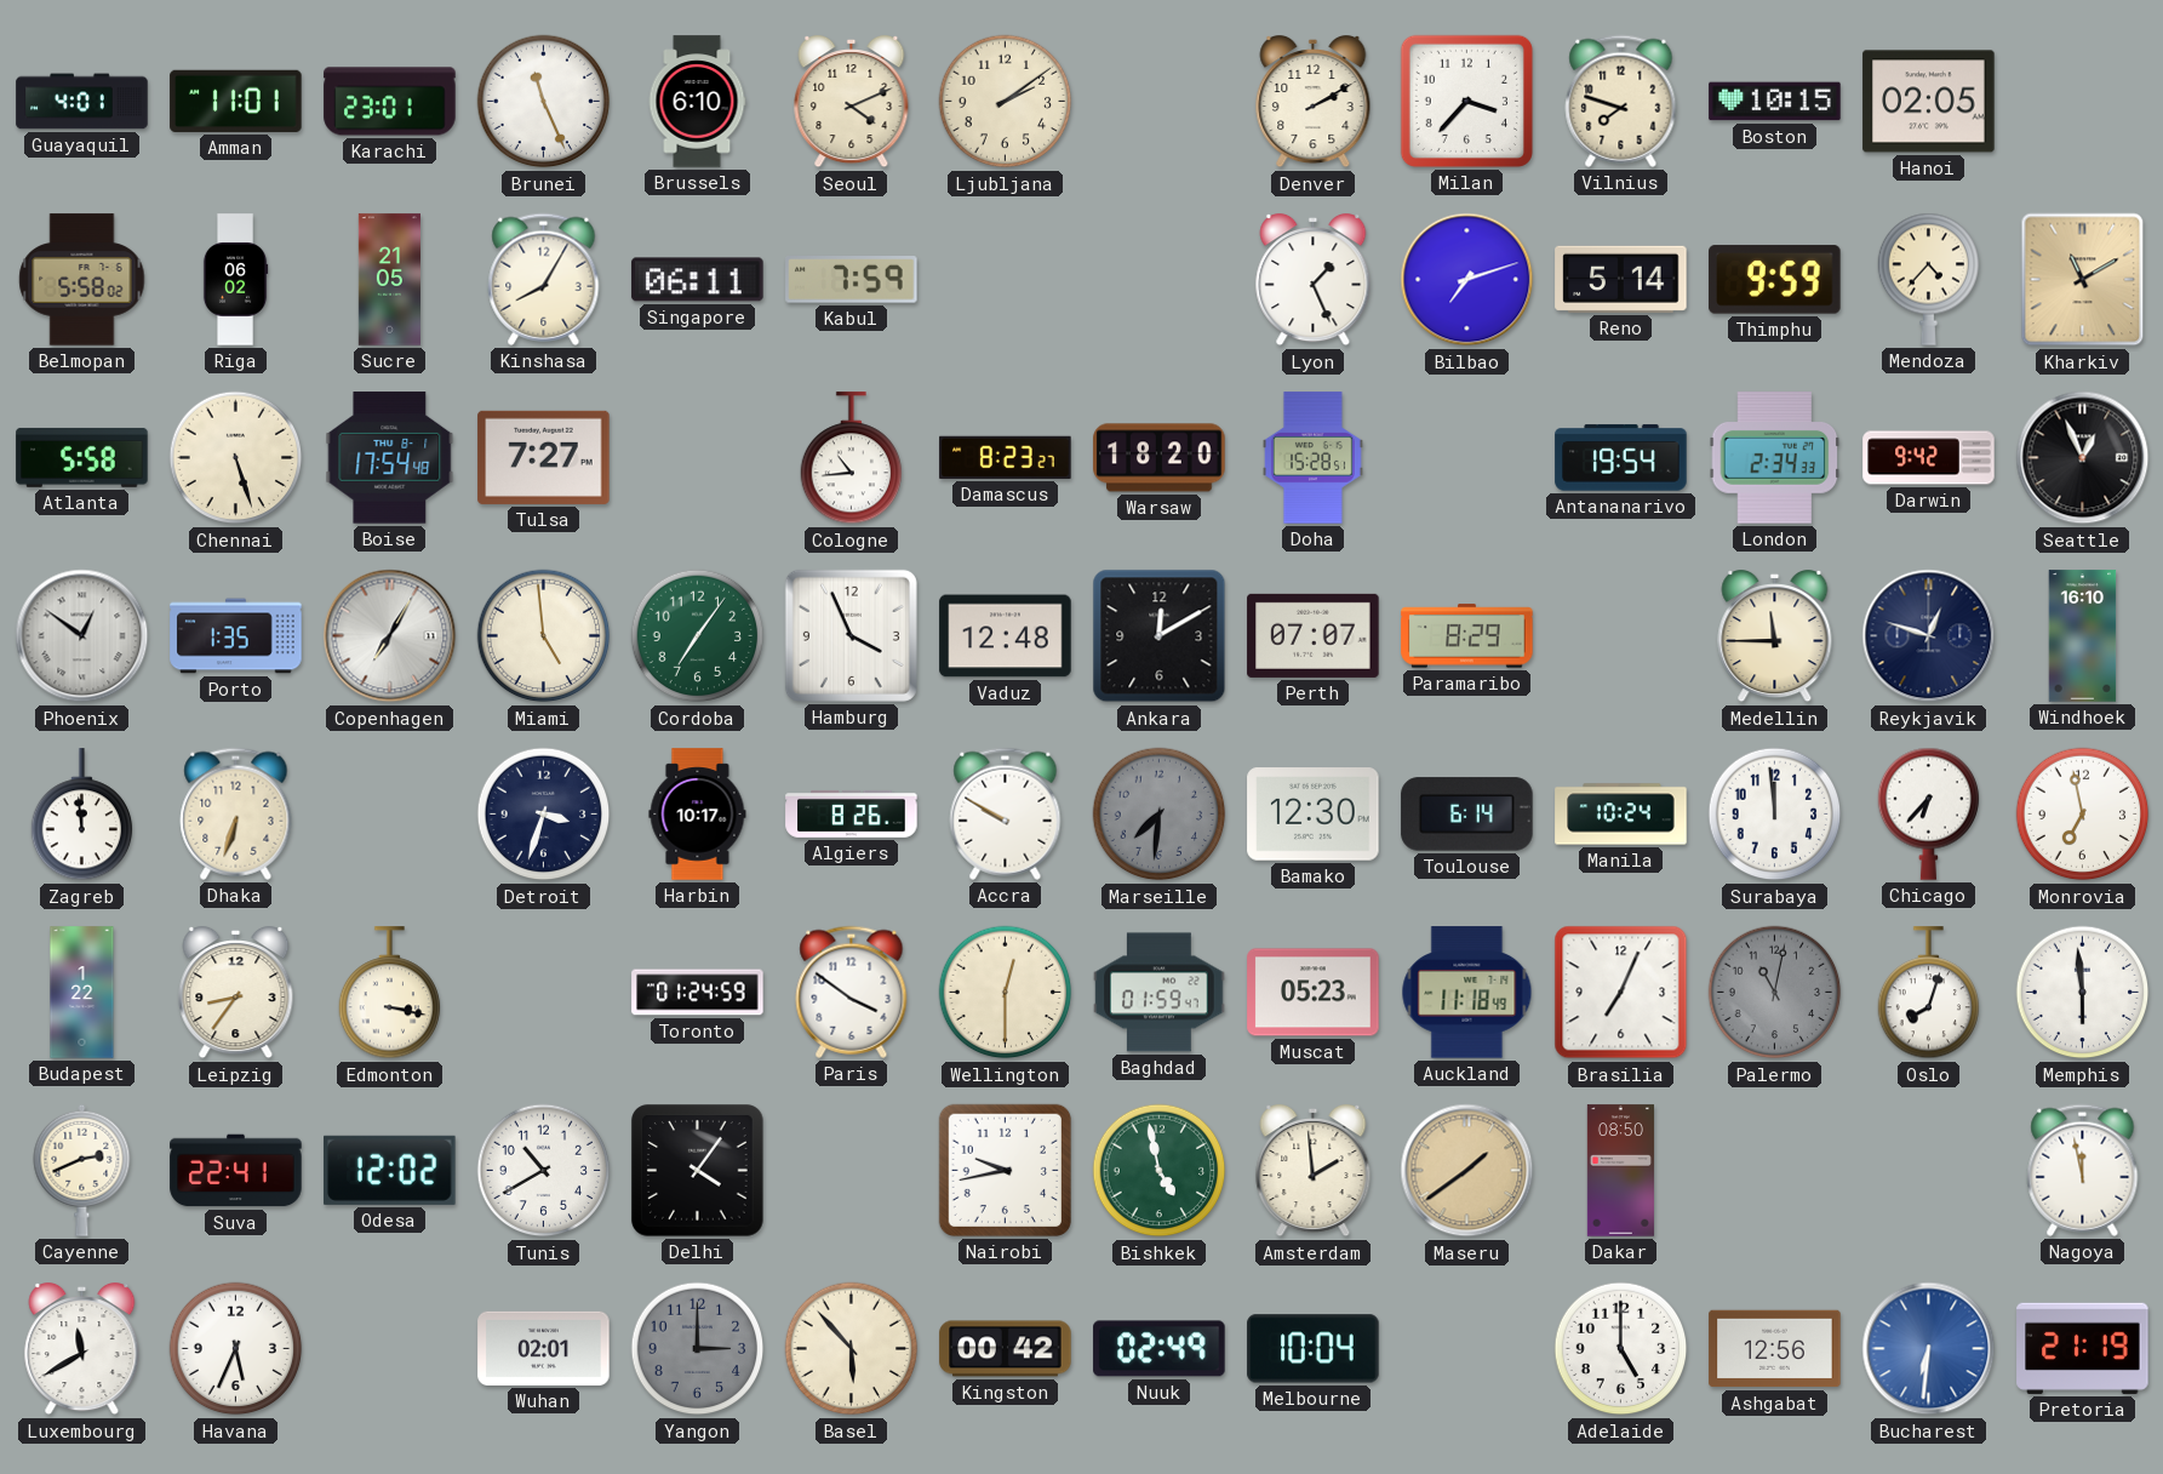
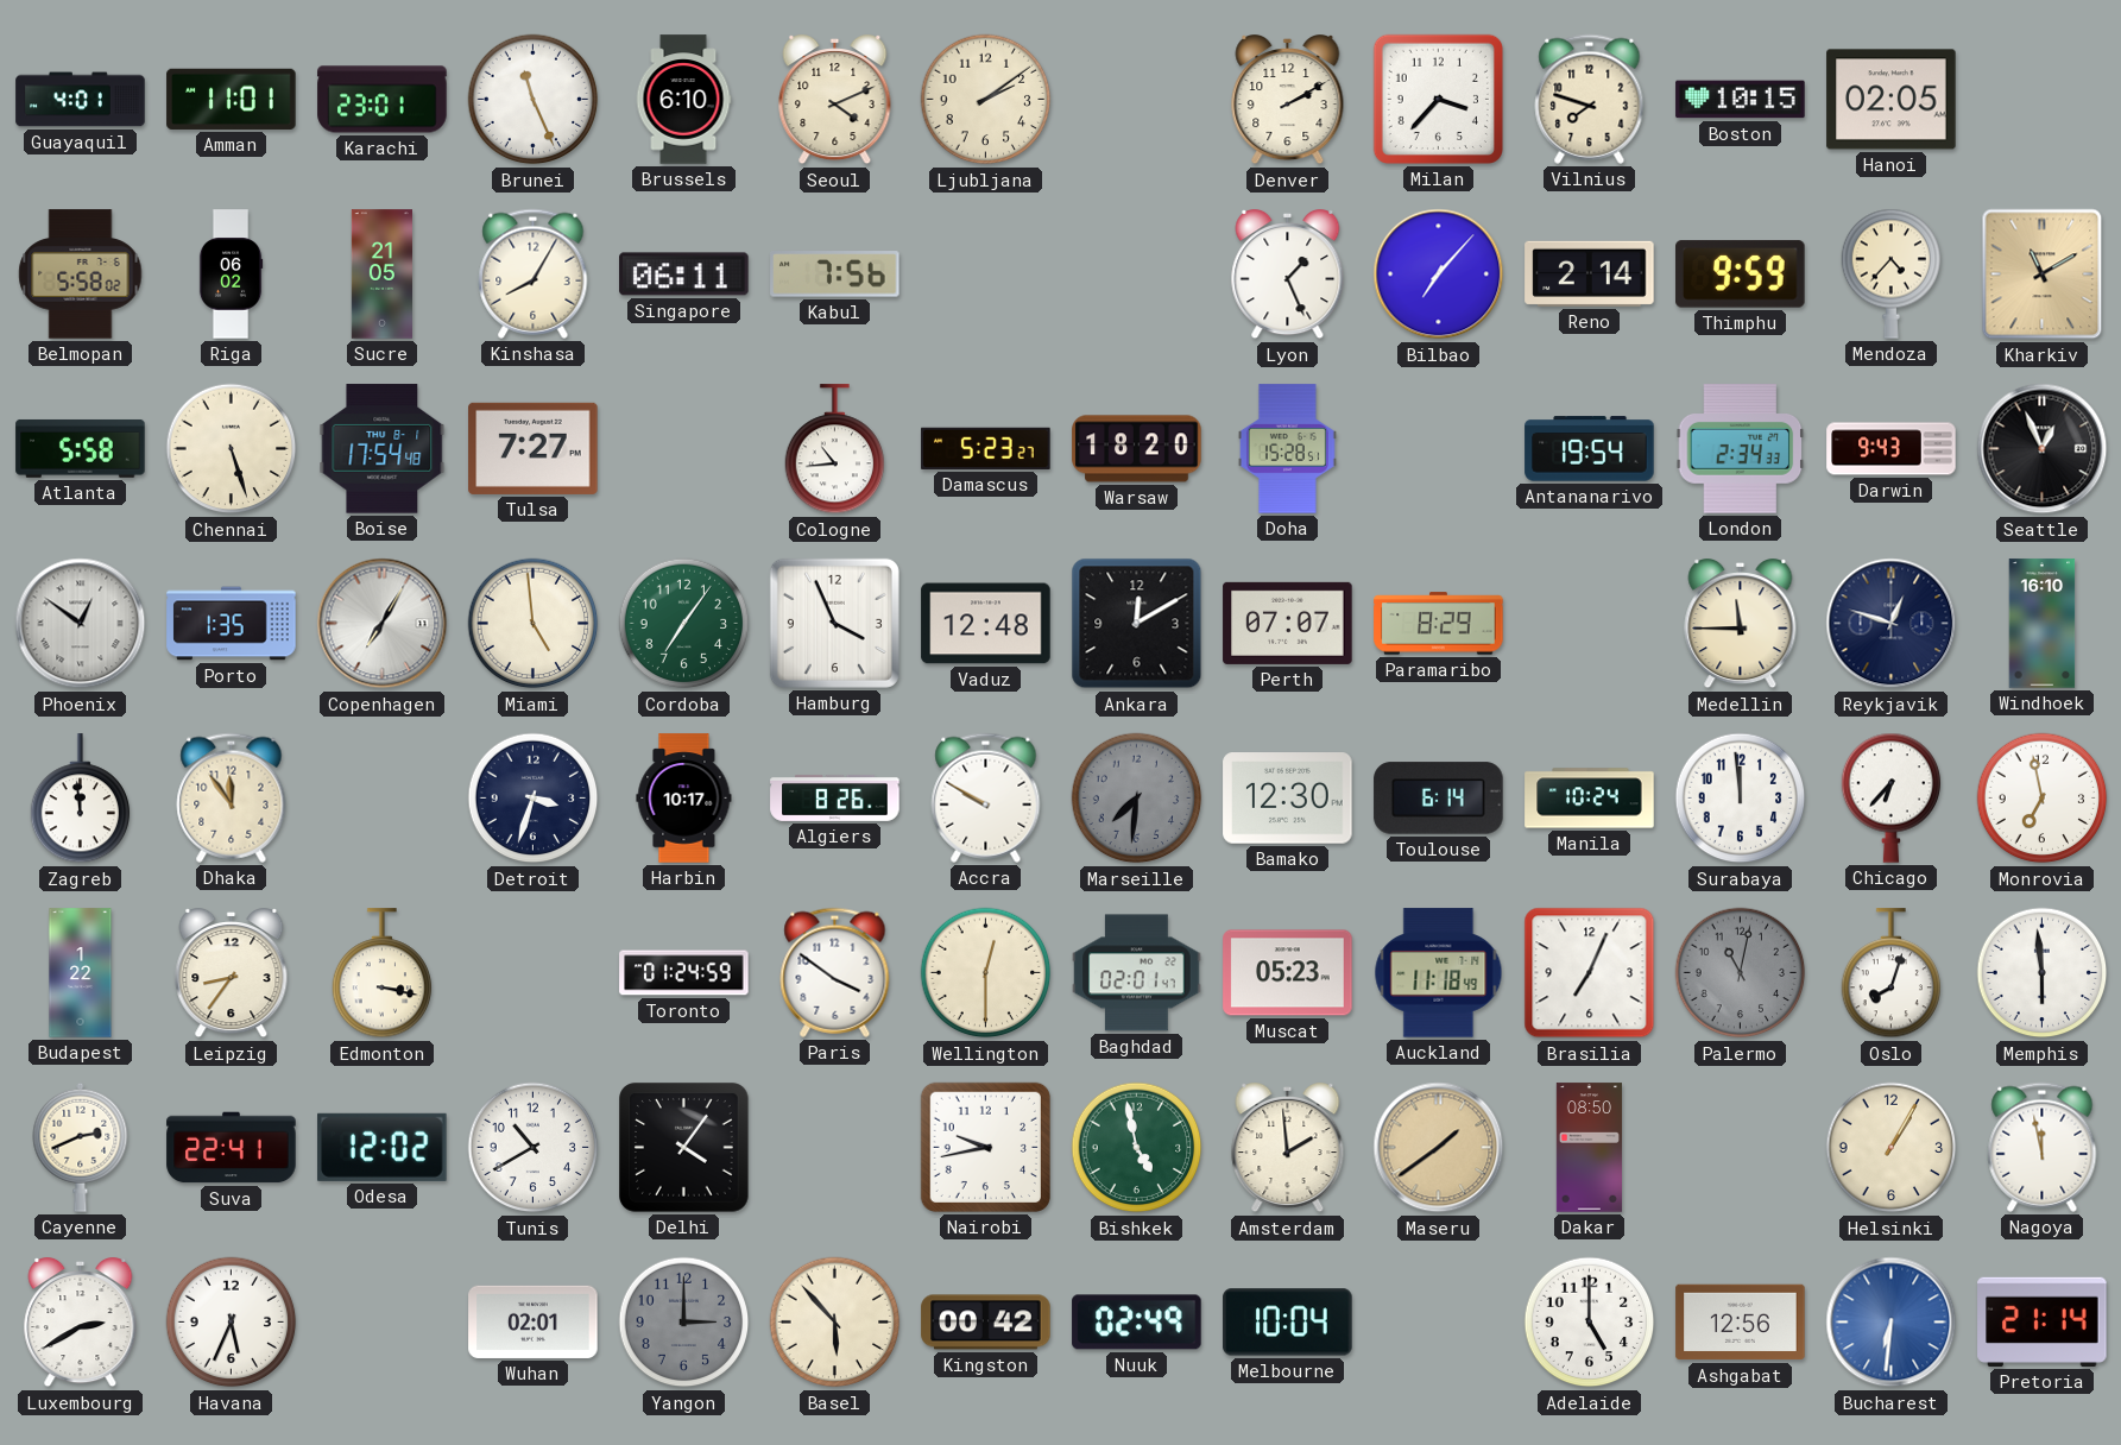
Kabul: 7:59 -> 7:56 (835, 275)
Bilbao: 7:12 -> 7:07 (1439, 275)
Reno: 5:14 -> 2:14 (1590, 273)
Damascus: 8:23 -> 5:23 (986, 448)
Darwin: 9:42 -> 9:43 (1892, 449)
Dhaka: 6:33 -> 11:54 (232, 797)
Baghdad: 01:59 -> 02:01 (1137, 973)
Helsinki: none -> 1:05 (1892, 1148)
Luxembourg: 11:40 -> 2:40 (81, 1323)
Pretoria: 21:19 -> 21:14 (2043, 1321)
